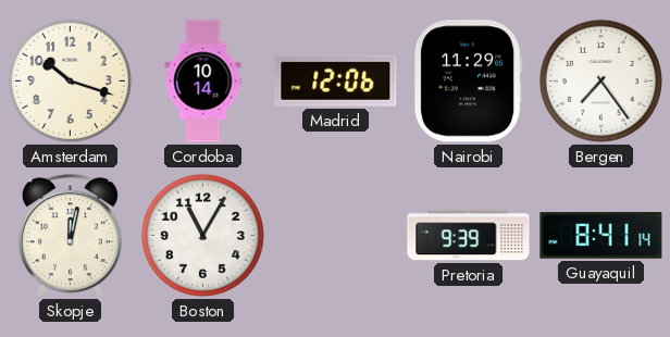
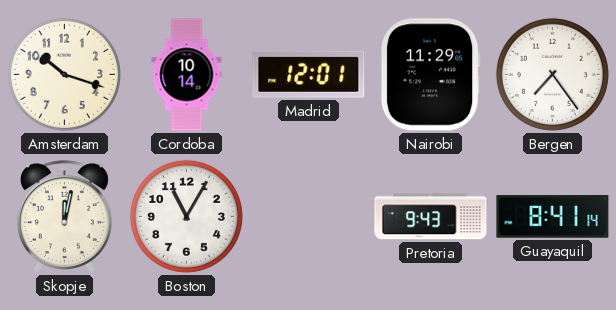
Madrid: 12:06 -> 12:01 (309, 74)
Pretoria: 9:39 -> 9:43 (431, 217)
